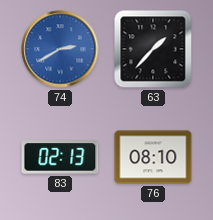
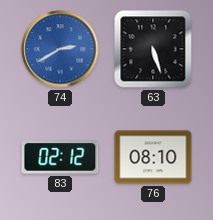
63: 1:37 -> 5:27 (153, 49)
83: 02:13 -> 02:12 (60, 157)
